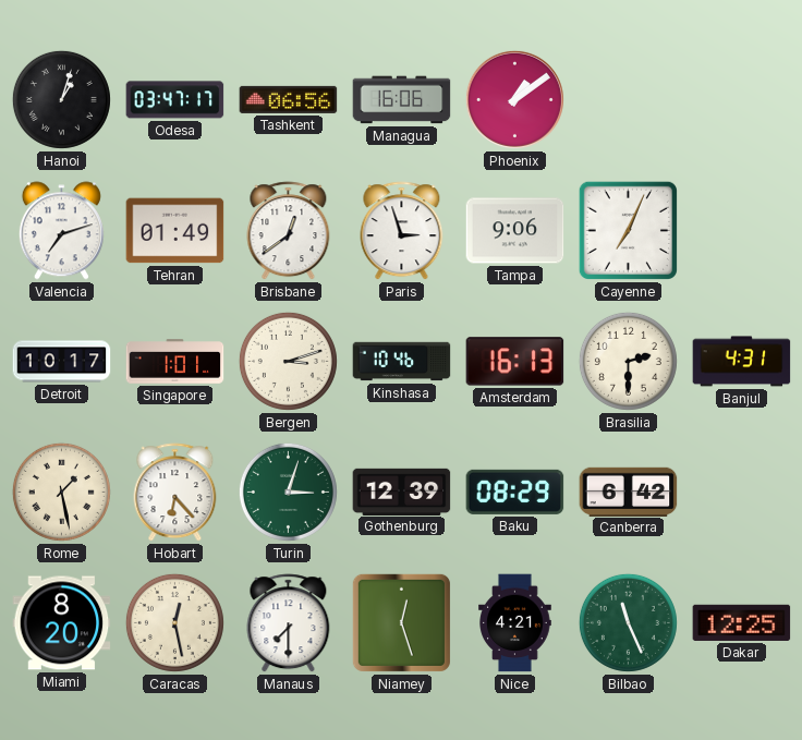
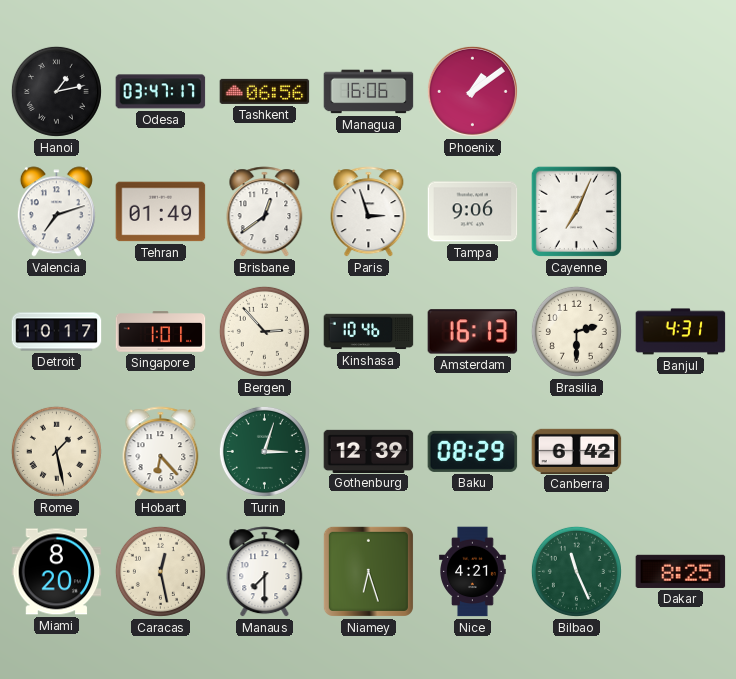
Hanoi: 1:03 -> 1:13 (56, 91)
Bergen: 3:12 -> 2:53 (264, 331)
Niamey: 12:27 -> 6:27 (368, 571)
Dakar: 12:25 -> 8:25 (681, 571)
